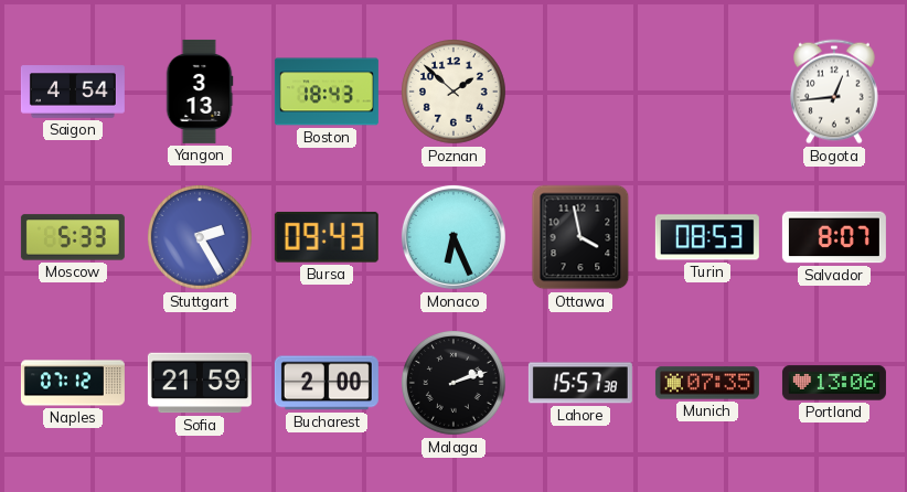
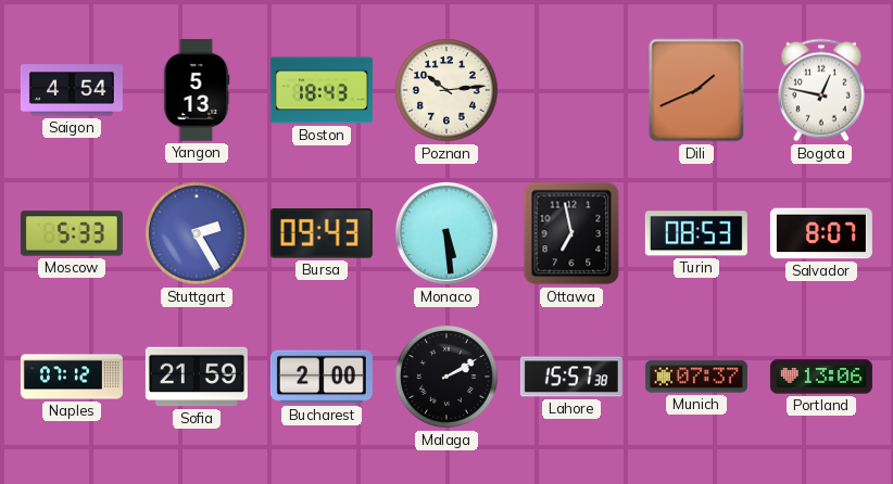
Yangon: 3:13 -> 5:13 (197, 90)
Poznan: 1:52 -> 10:14 (448, 91)
Dili: none -> 1:41 (696, 90)
Bogota: 12:44 -> 12:47 (822, 90)
Monaco: 6:26 -> 5:29 (446, 233)
Ottawa: 3:58 -> 6:58 (571, 233)
Malaga: 2:12 -> 2:10 (448, 378)
Munich: 07:35 -> 07:37 (696, 377)
